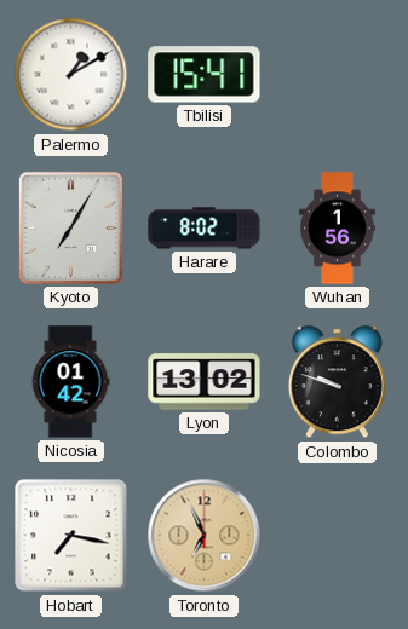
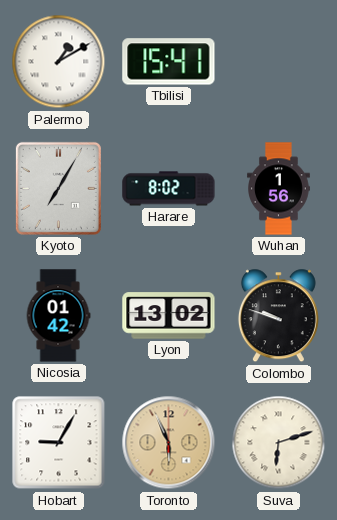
Hobart: 7:17 -> 9:05 (59, 443)
Toronto: 6:56 -> 5:56 (169, 443)
Suva: none -> 6:12 (279, 443)
